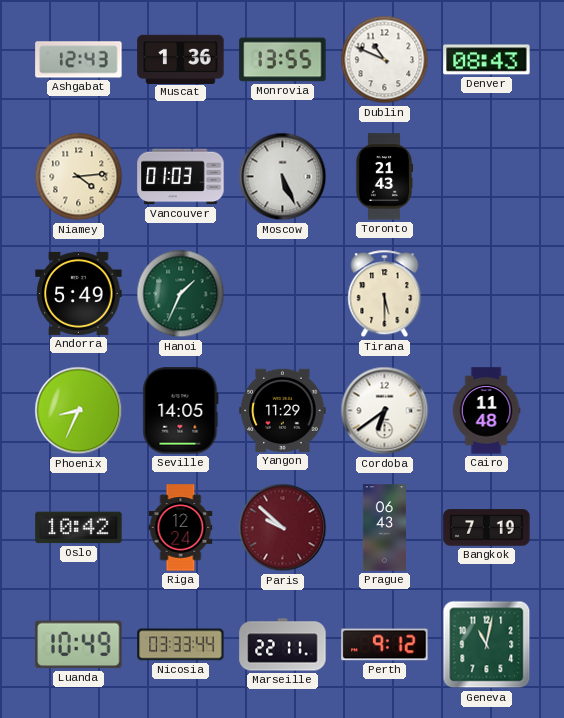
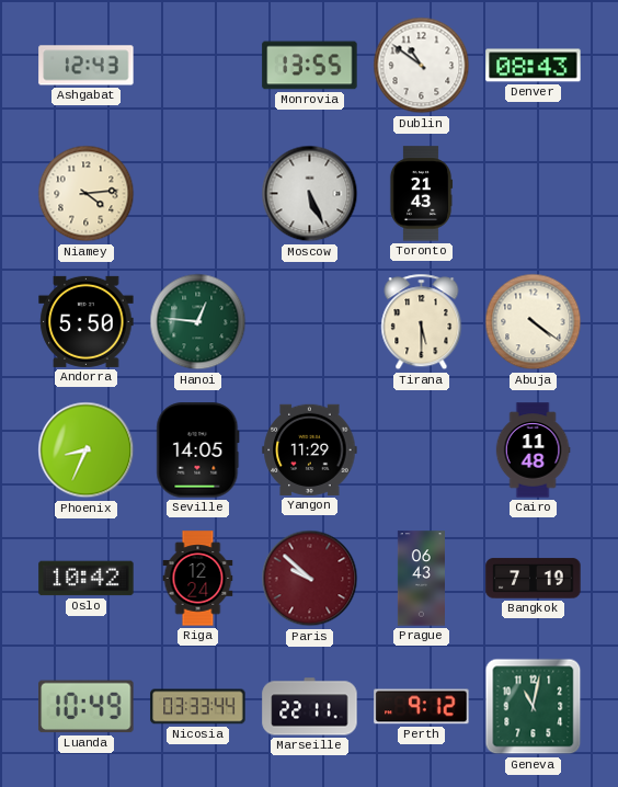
Muscat: 1:36 -> none (181, 59)
Dublin: 10:49 -> 10:51 (422, 66)
Vancouver: 01:03 -> none (181, 177)
Andorra: 5:49 -> 5:50 (87, 321)
Hanoi: 1:34 -> 12:46 (198, 322)
Abuja: none -> 4:21 (534, 322)
Cordoba: 6:39 -> none (385, 411)
